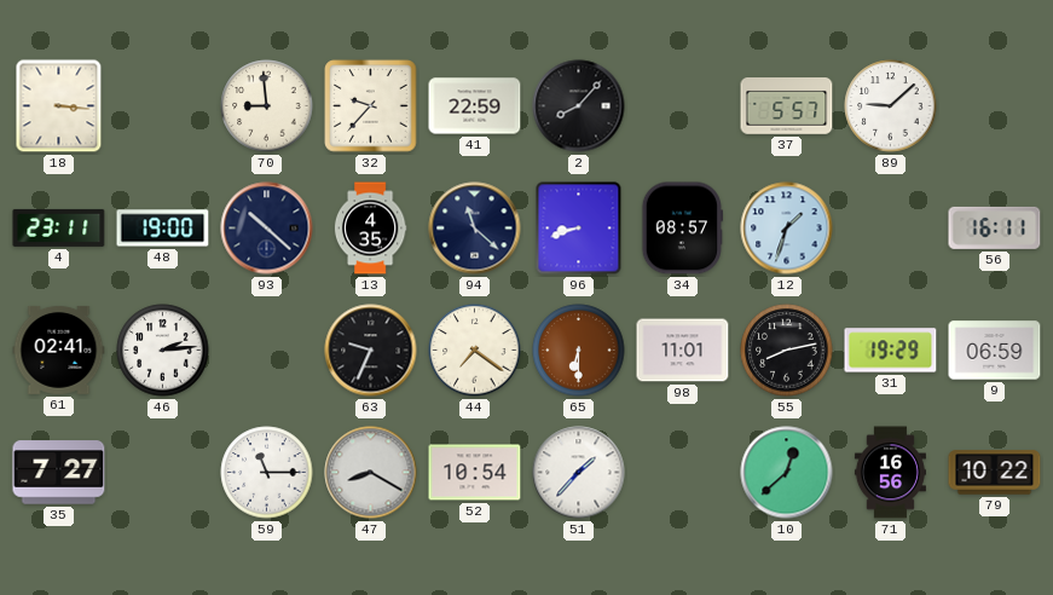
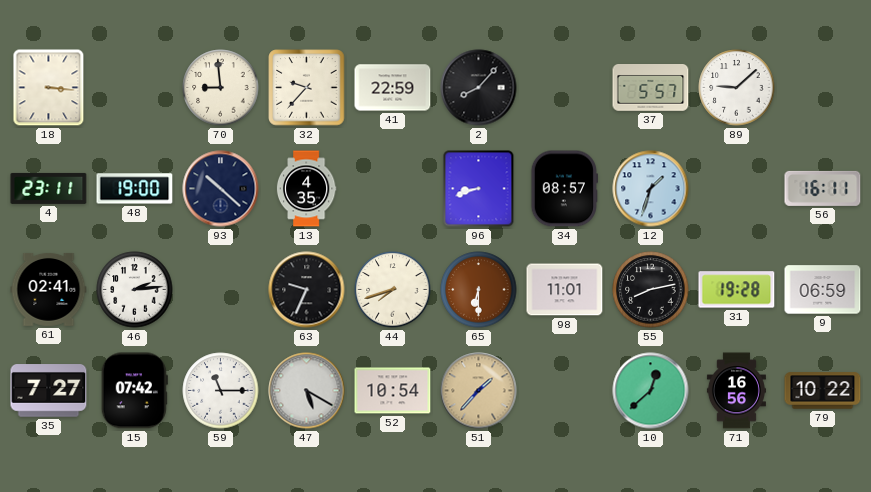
94: 11:22 -> none (475, 229)
44: 7:21 -> 7:42 (393, 290)
31: 19:29 -> 19:28 (737, 290)
15: none -> 07:42 (134, 391)
47: 8:20 -> 5:20 (307, 391)
51 dial: white -> champagne (479, 391)
